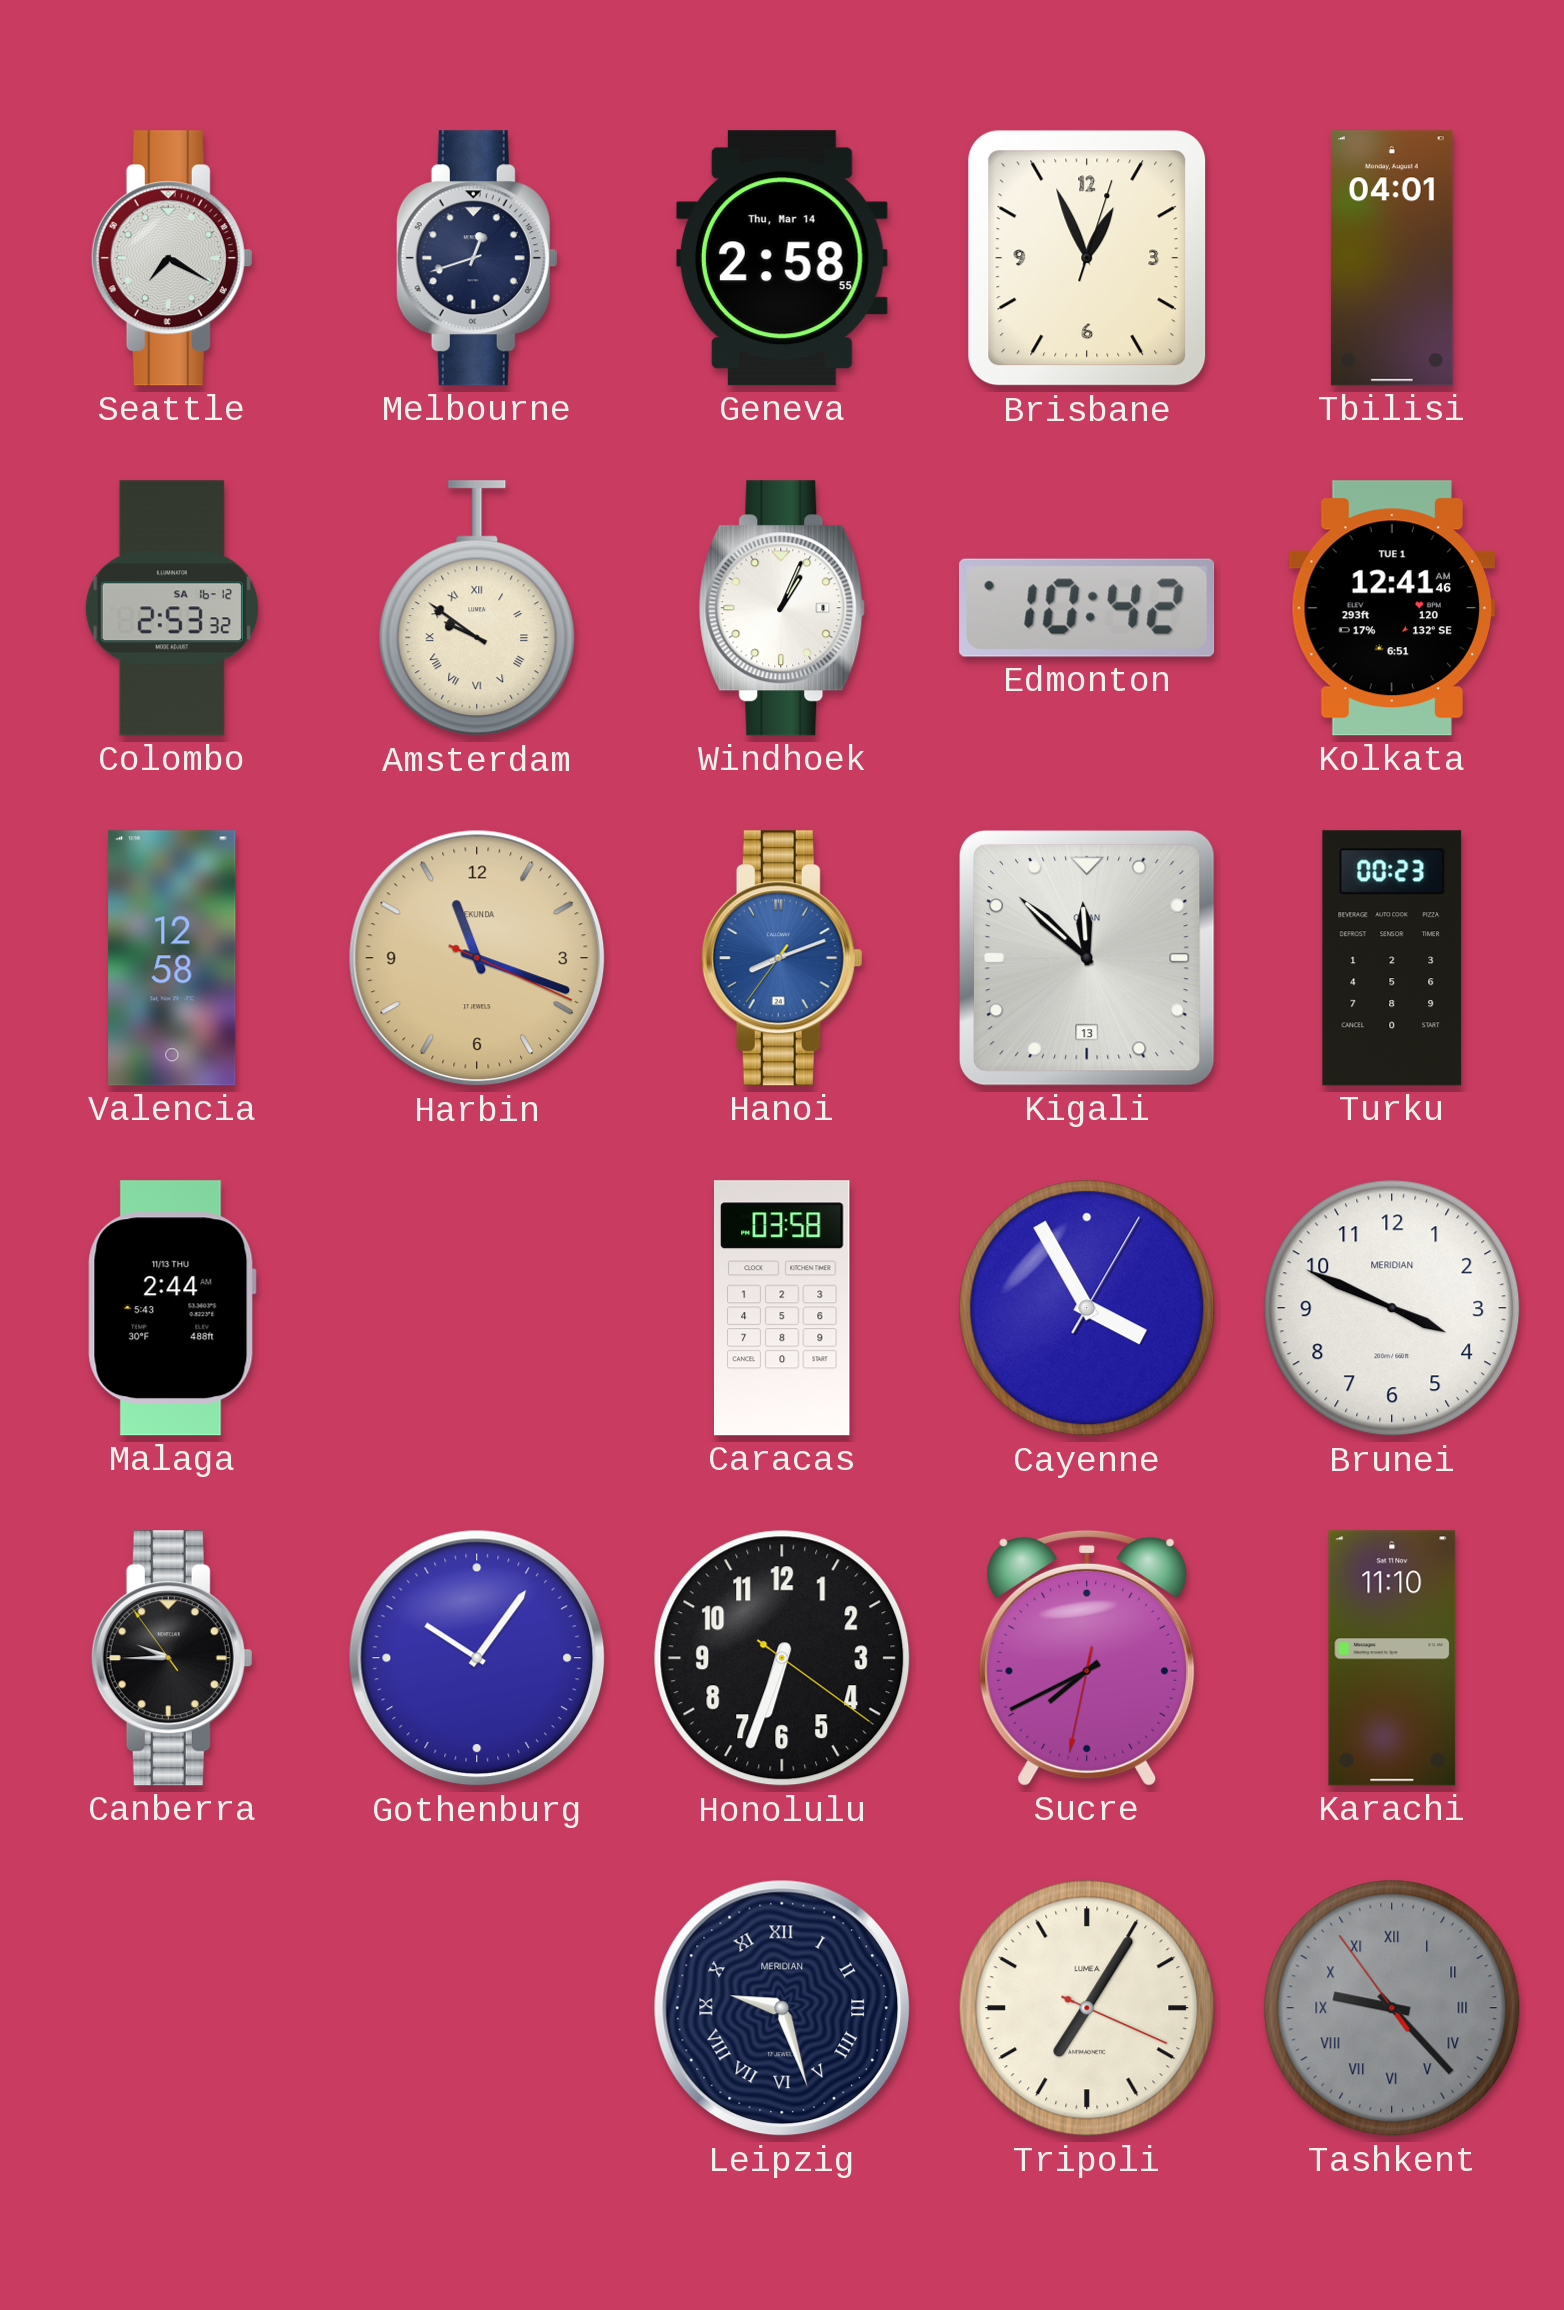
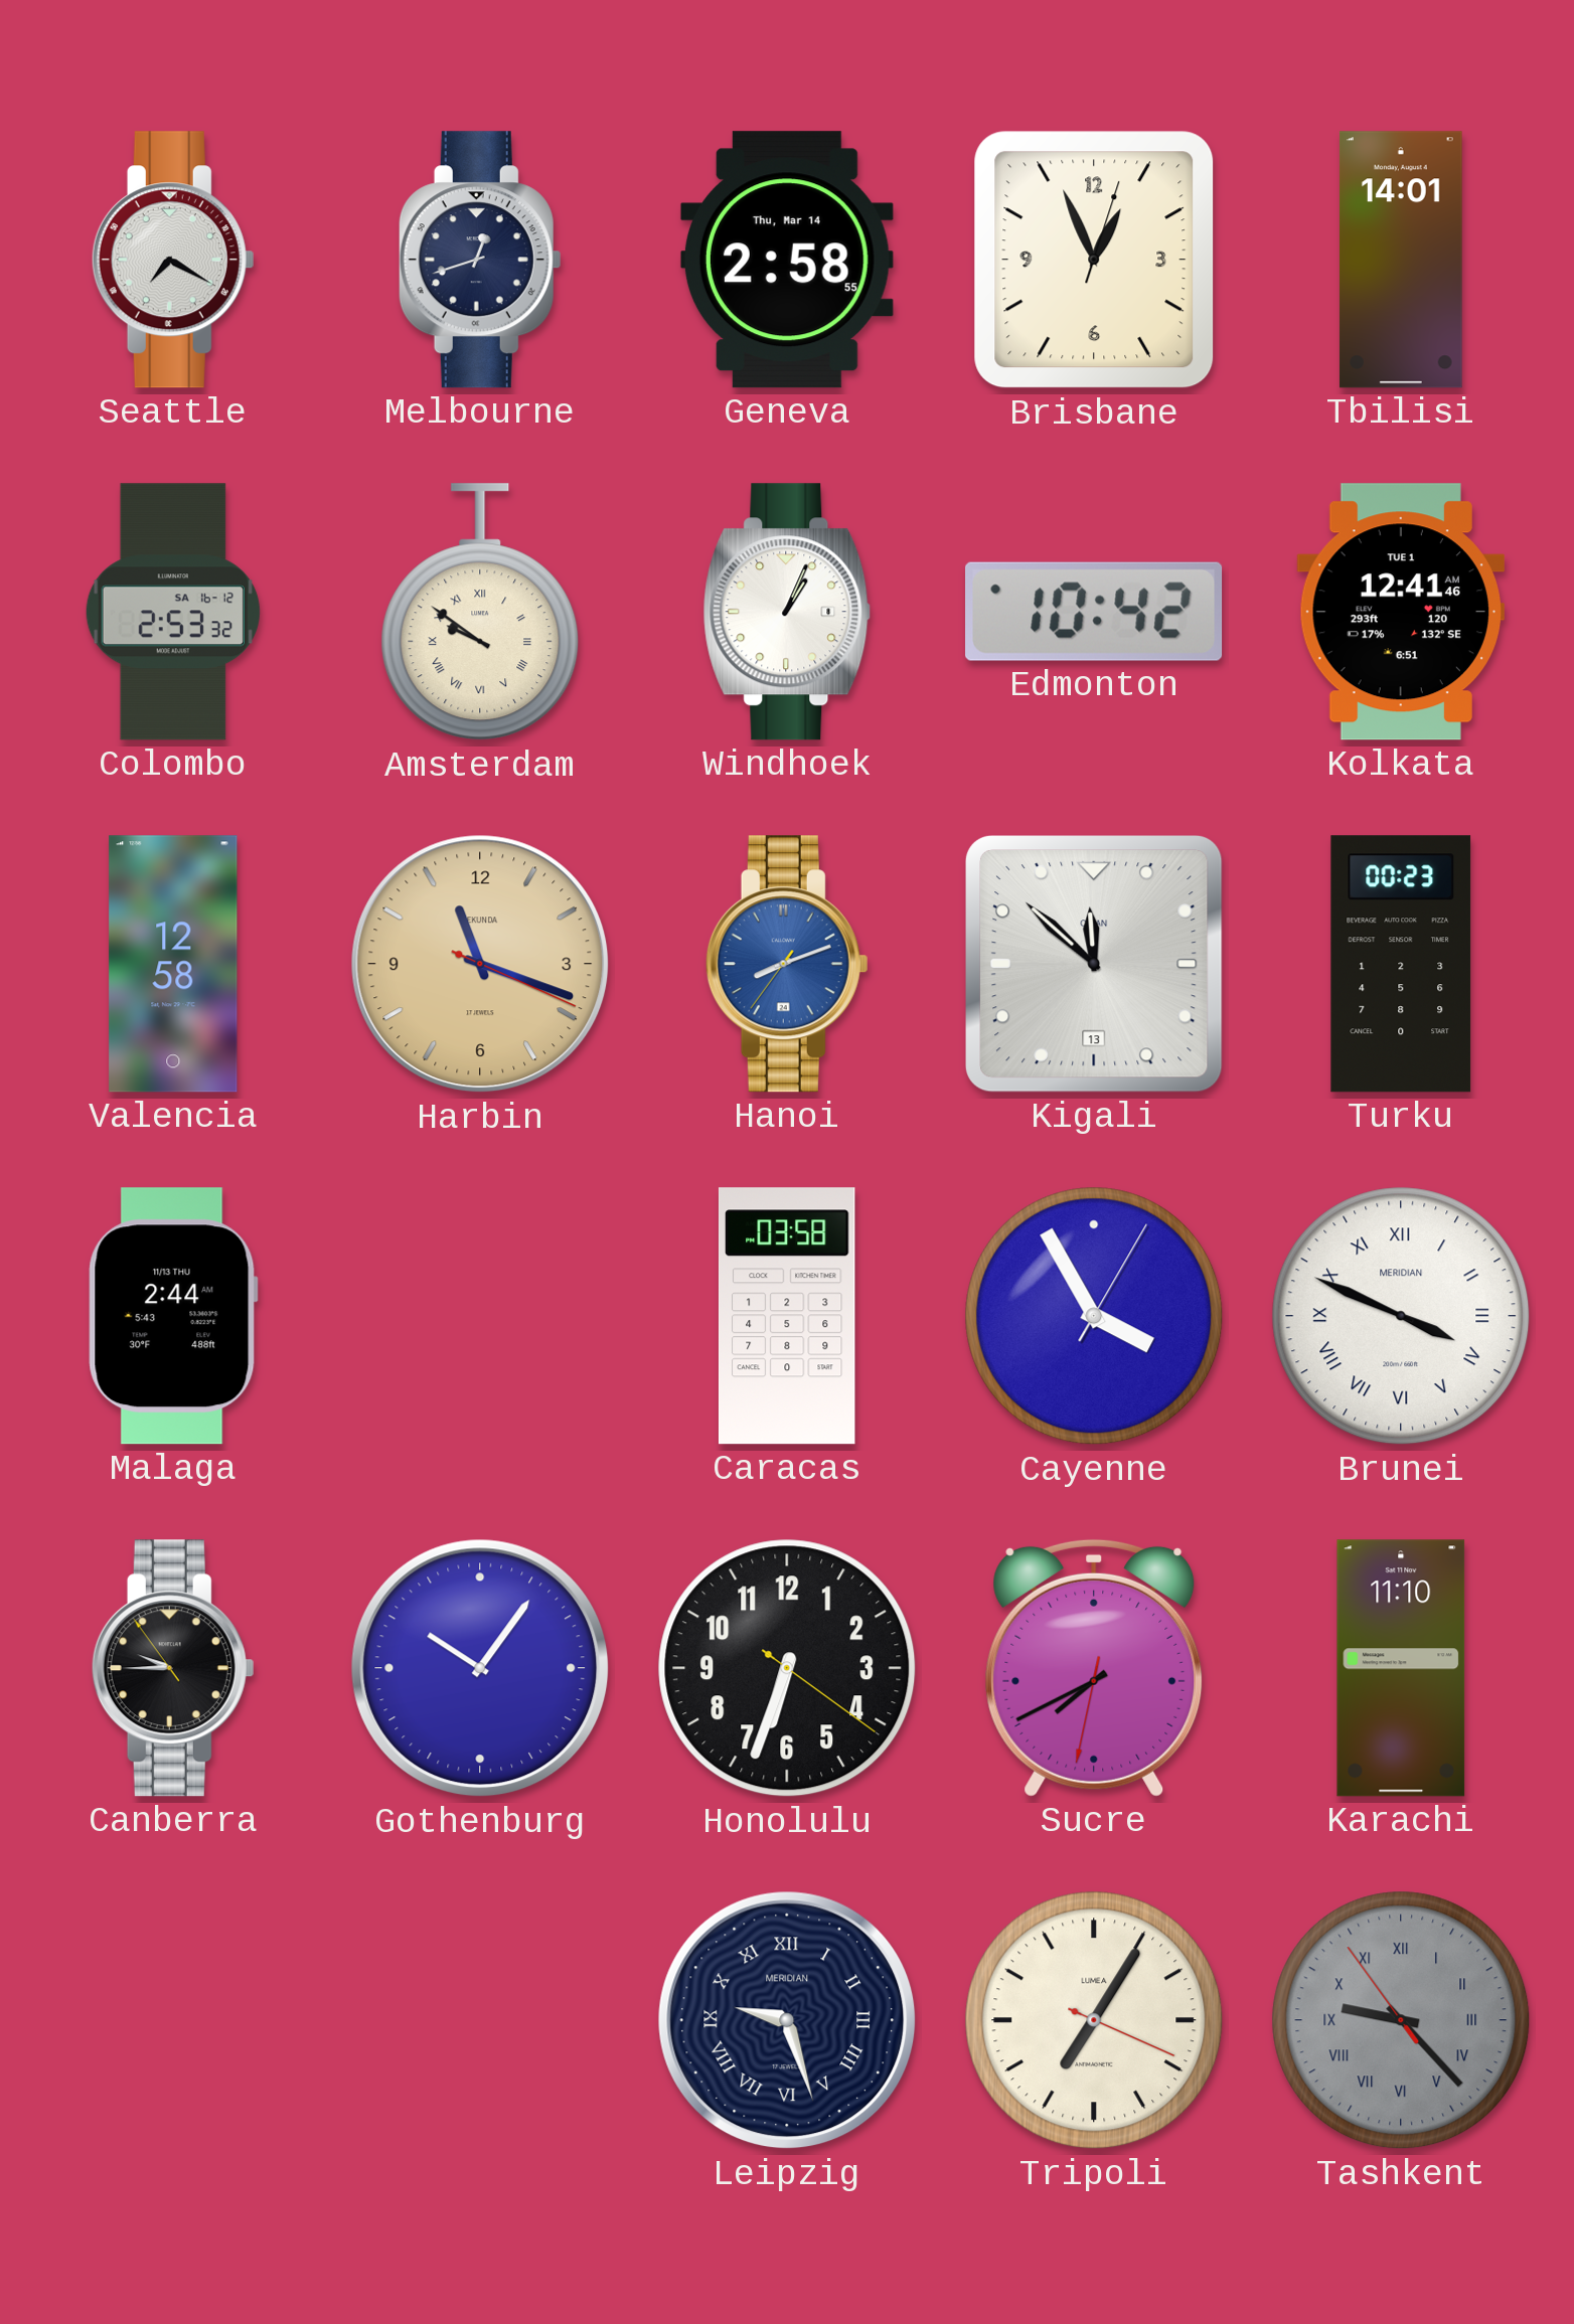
Tbilisi: 04:01 -> 14:01 (1401, 260)
Brunei numerals: Arabic -> Roman (1401, 1316)
